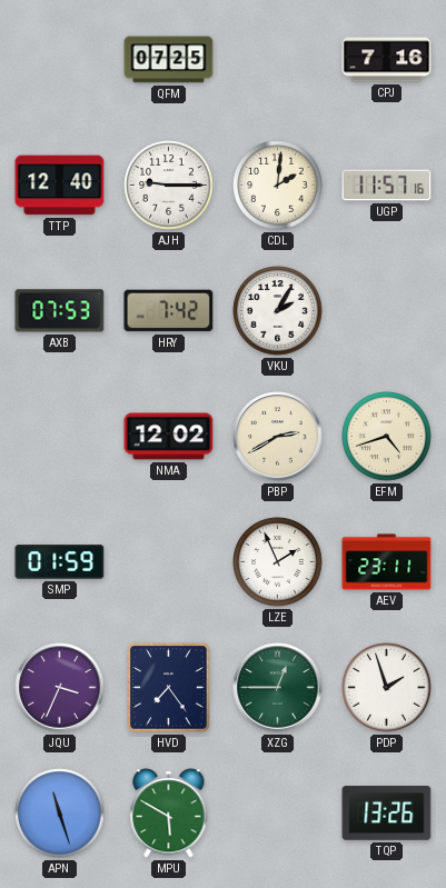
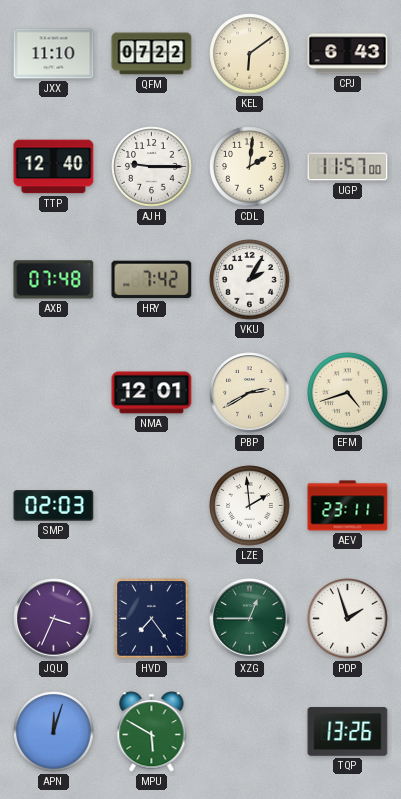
JXX: none -> 11:10 (54, 54)
QFM: 07:25 -> 07:22 (152, 54)
KEL: none -> 6:09 (250, 54)
CPJ: 7:16 -> 6:43 (348, 54)
UGP: 11:57:16 -> 11:57:00 (348, 167)
AXB: 07:53 -> 07:48 (54, 280)
NMA: 12:02 -> 12:01 (152, 393)
SMP: 01:59 -> 02:03 (54, 506)
LZE: 1:56 -> 1:59 (250, 506)
APN: 11:27 -> 12:03 (54, 732)
